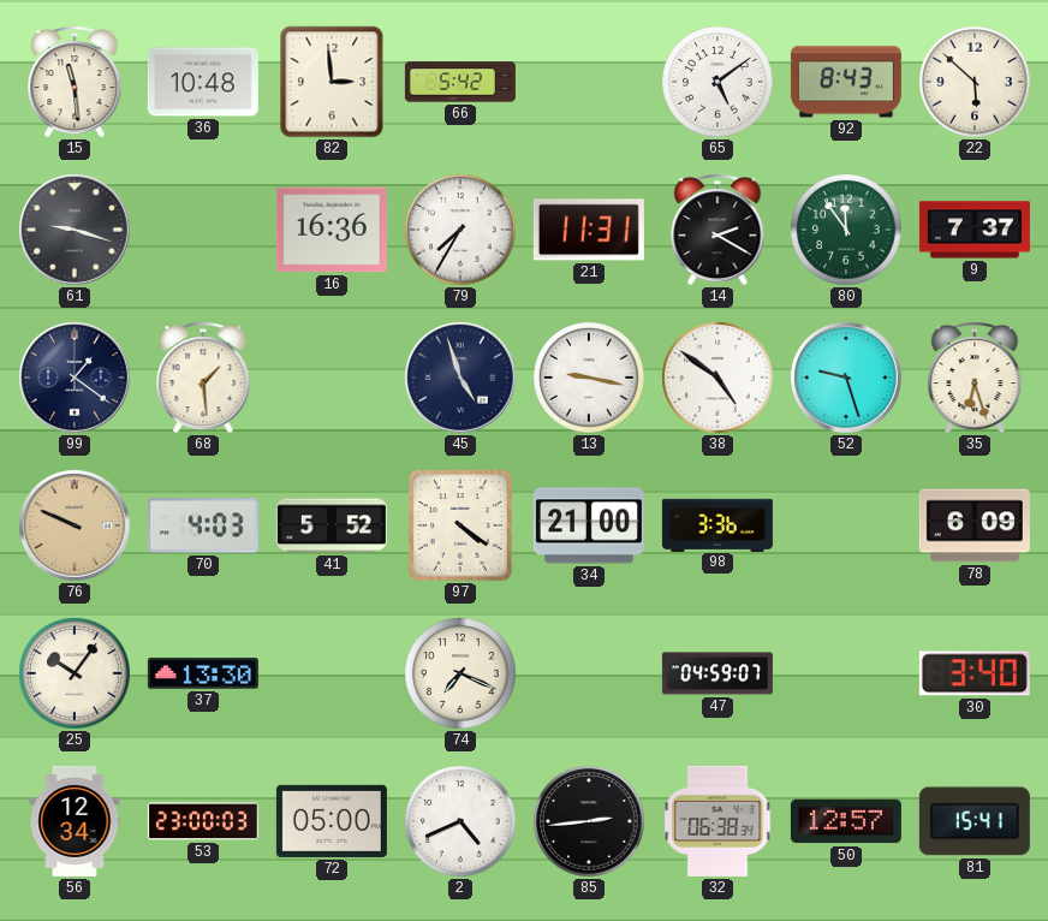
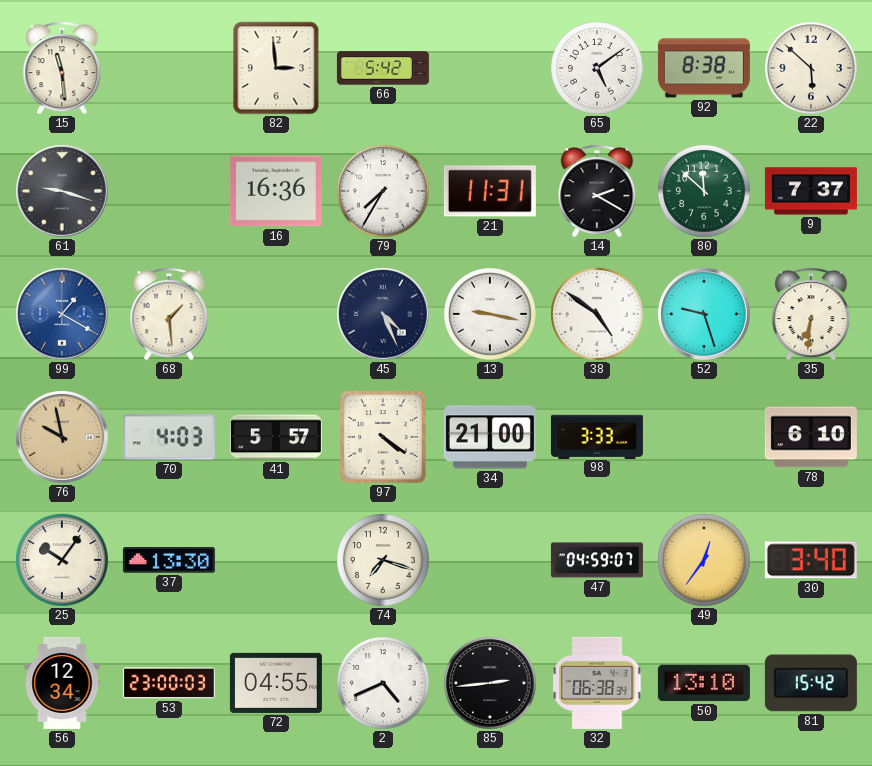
36: 10:48 -> none (203, 82)
92: 8:43 -> 8:38 (704, 68)
80: 11:54 -> 11:52 (704, 191)
99: 1:21 -> 1:20 (63, 315)
99 dial: navy -> blue (63, 315)
45: 4:57 -> 4:26 (384, 315)
35: 6:27 -> 6:31 (811, 314)
76: 9:49 -> 9:58 (63, 438)
41: 5:52 -> 5:57 (276, 437)
98: 3:36 -> 3:33 (597, 436)
78: 6:09 -> 6:10 (811, 437)
74: 7:19 -> 7:18 (383, 560)
49: none -> 12:36 (704, 560)
72: 05:00 -> 04:55 (276, 683)
50: 12:57 -> 13:10 (704, 683)
81: 15:41 -> 15:42 (811, 683)
